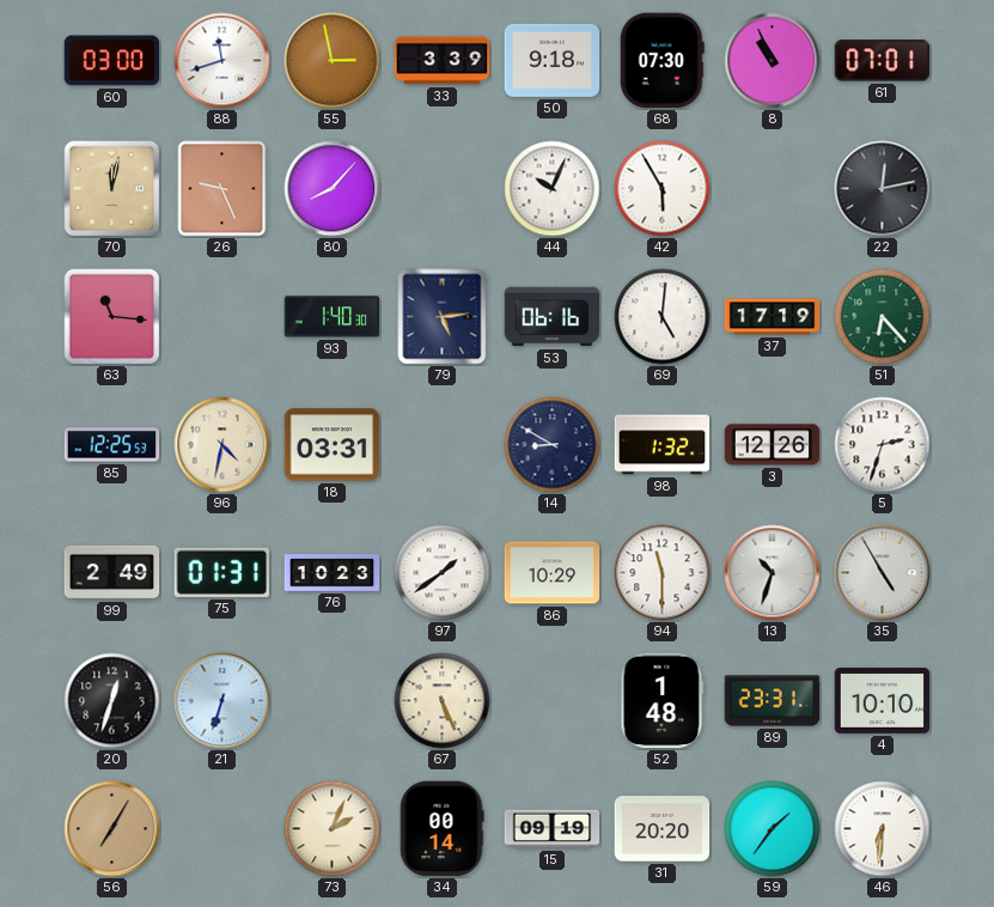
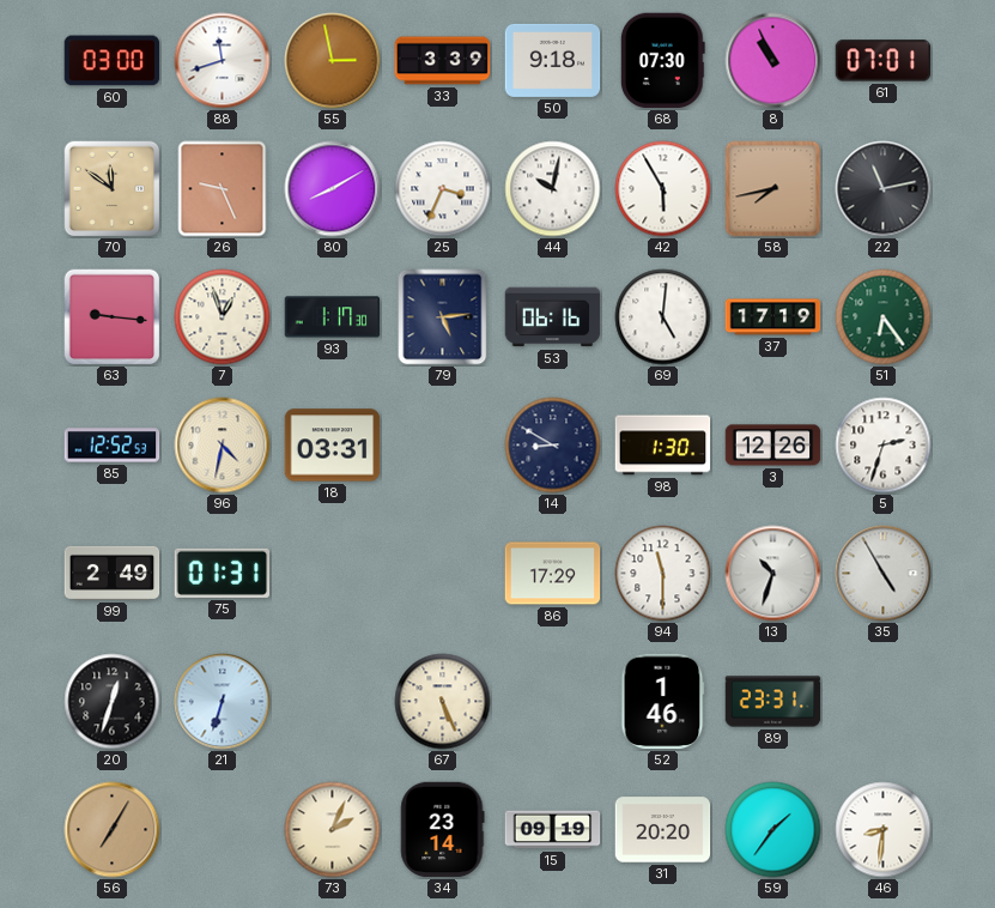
70: 12:02 -> 11:51 (113, 189)
80: 8:07 -> 8:10 (333, 189)
25: none -> 3:34 (443, 189)
44: 10:04 -> 10:02 (553, 189)
58: none -> 7:43 (773, 189)
22: 12:13 -> 11:13 (884, 189)
63: 11:16 -> 9:16 (113, 317)
7: none -> 12:57 (223, 317)
93: 1:40 -> 1:17 (333, 317)
51: 6:23 -> 6:24 (884, 317)
85: 12:25 -> 12:52 (113, 446)
98: 1:32 -> 1:30 (663, 446)
76: 10:23 -> none (333, 573)
97: 1:39 -> none (443, 573)
86: 10:29 -> 17:29 (553, 574)
52: 1:48 -> 1:46 (662, 702)
4: 10:10 -> none (883, 701)
34: 00:14 -> 23:14 (443, 830)
46: 6:31 -> 8:31 (884, 830)
